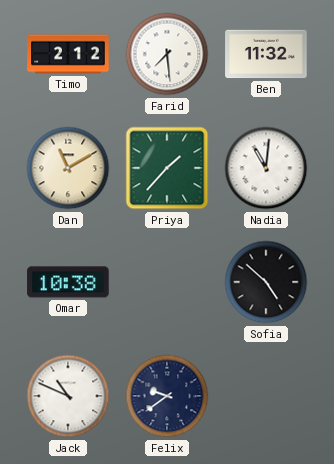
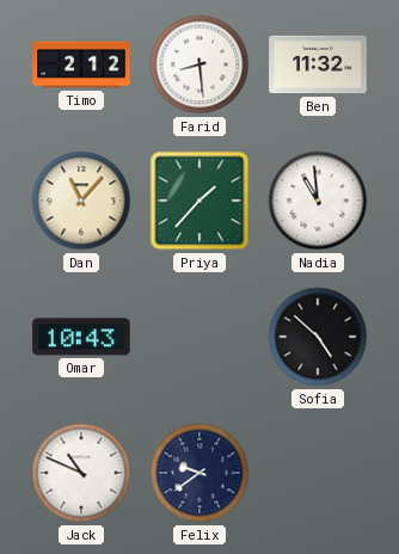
Farid: 7:29 -> 8:29 (199, 64)
Dan: 11:10 -> 11:07 (81, 201)
Nadia: 11:01 -> 10:59 (318, 201)
Omar: 10:38 -> 10:43 (81, 337)
